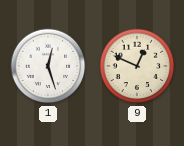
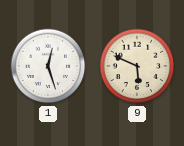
9: 12:49 -> 5:49 (137, 66)
